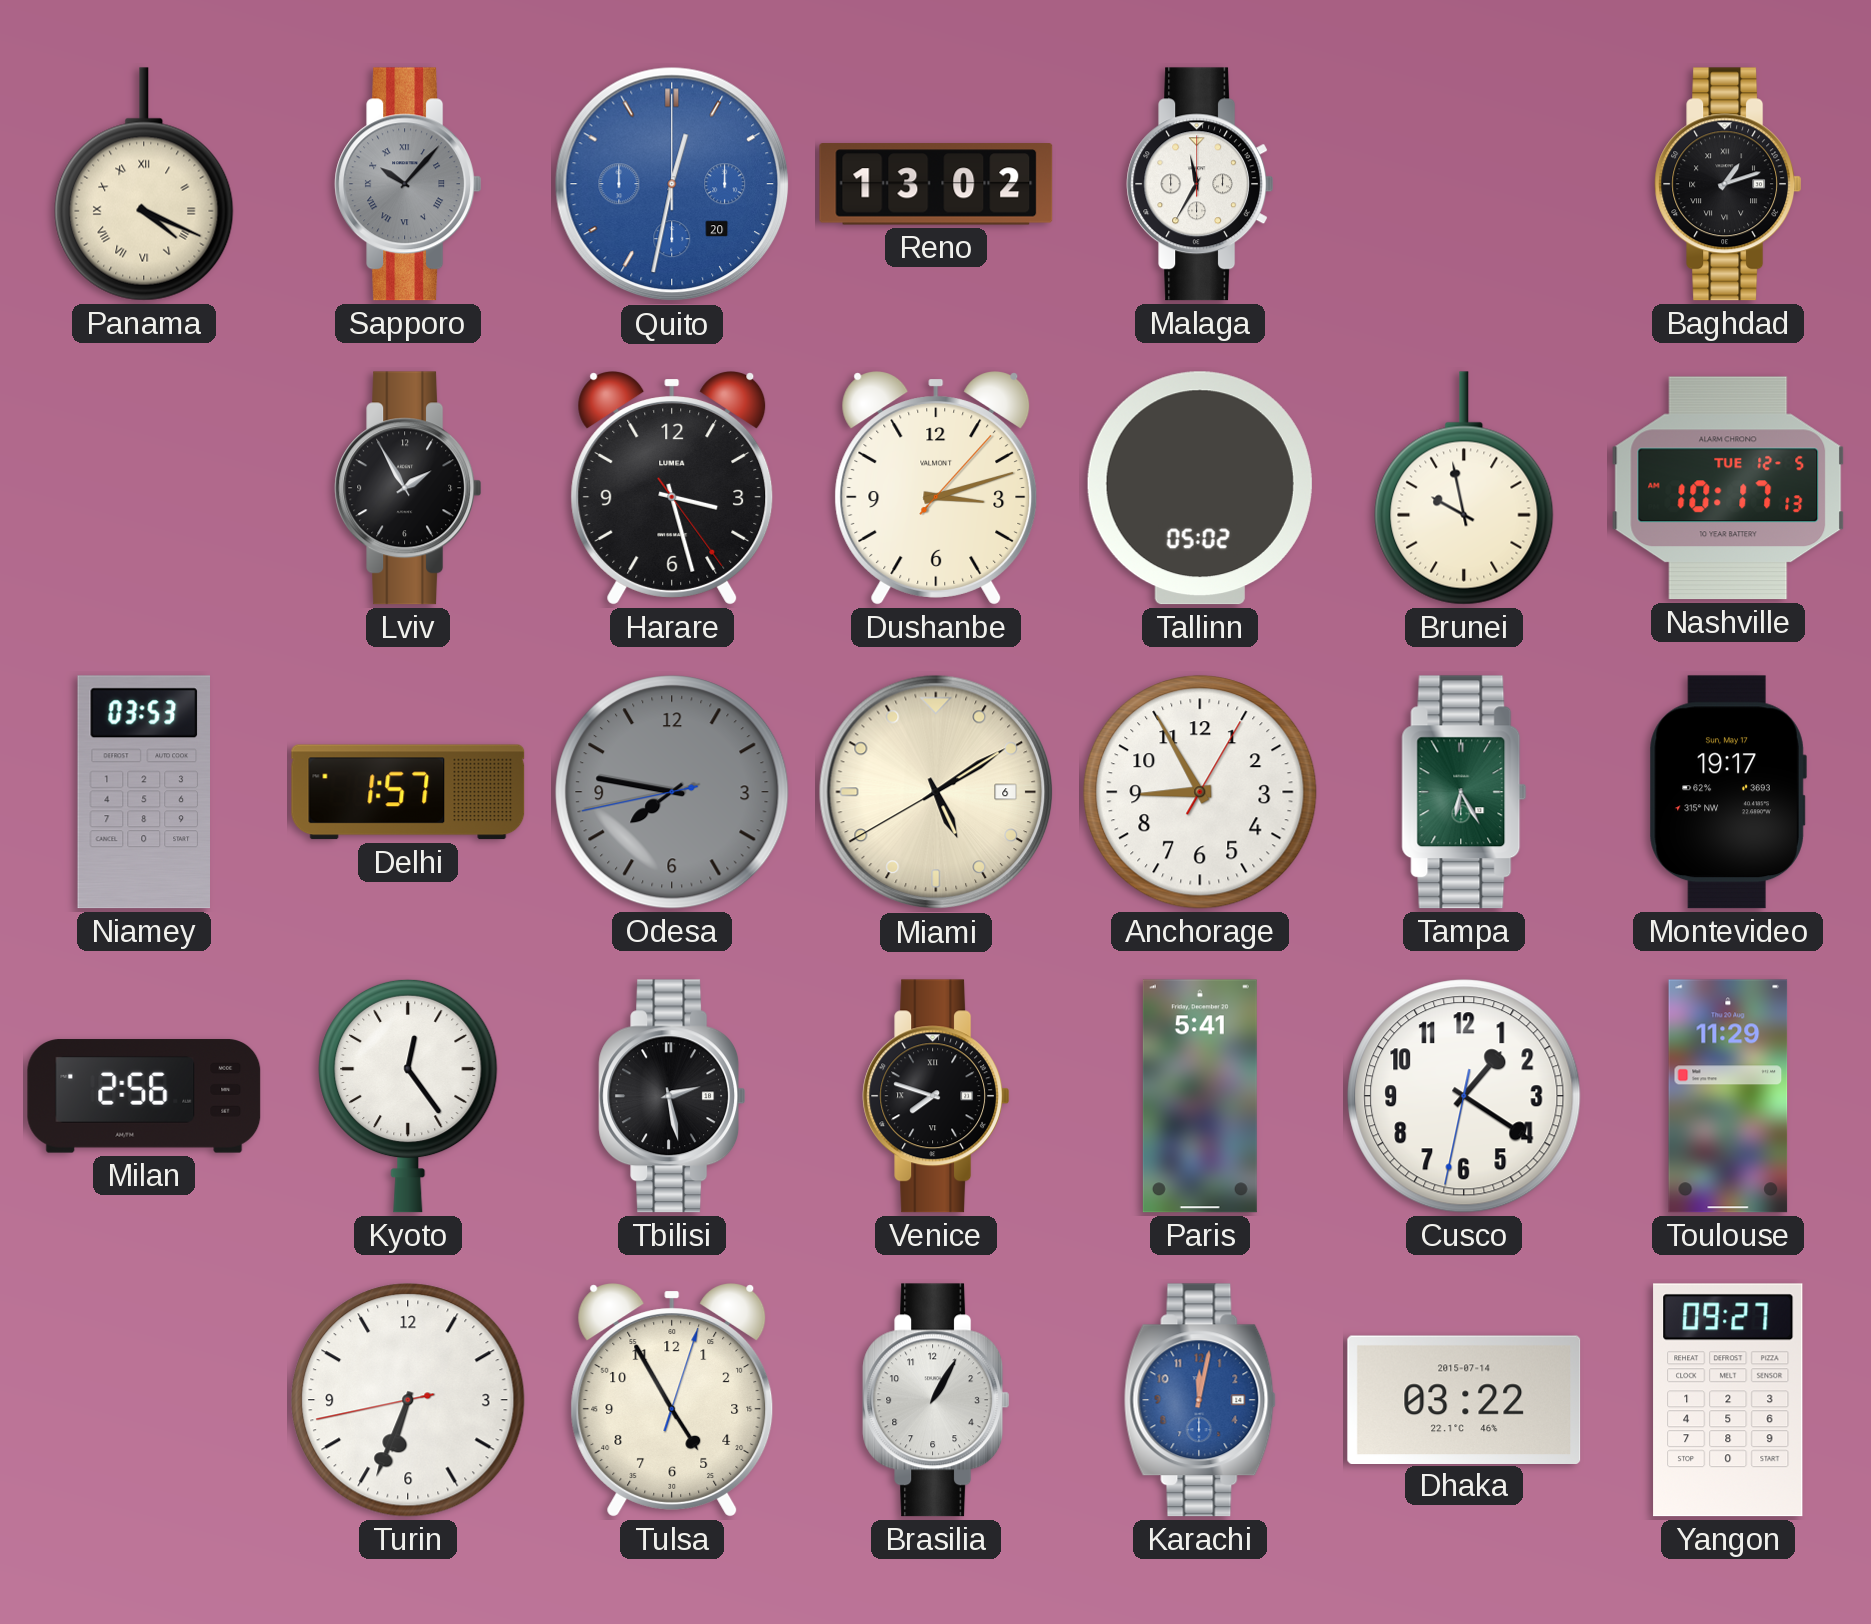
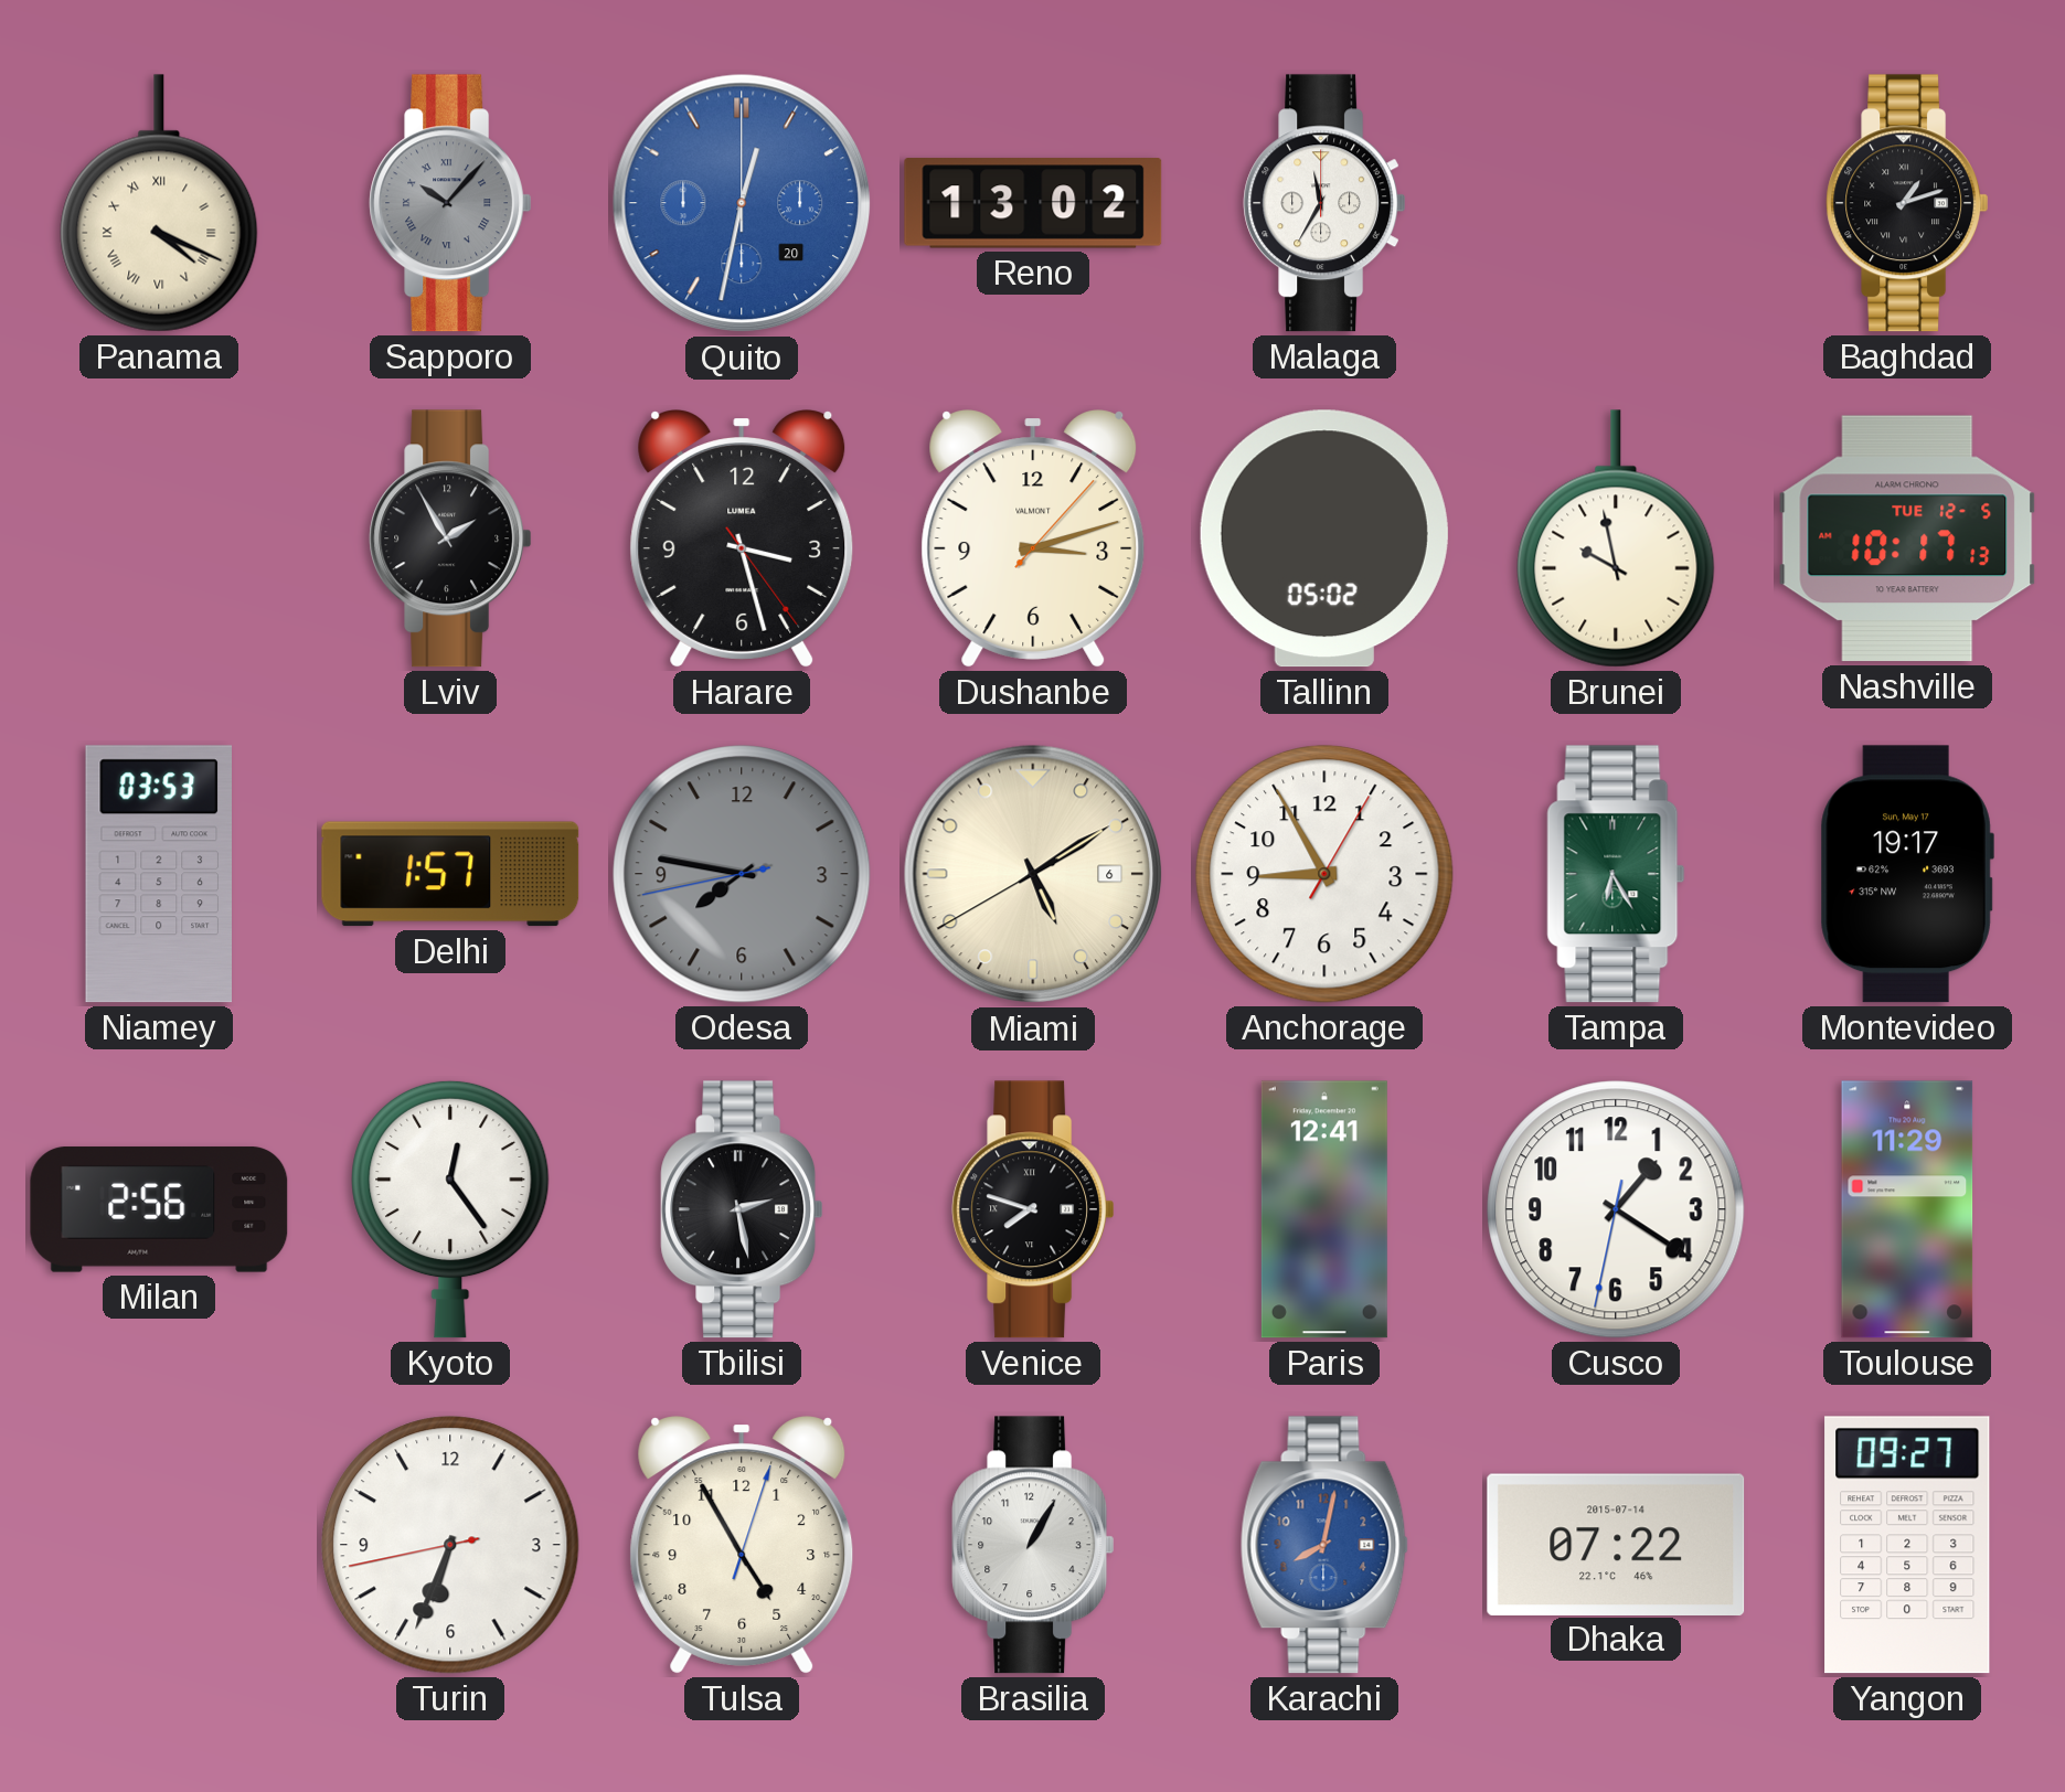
Paris: 5:41 -> 12:41 (1324, 1209)
Karachi: 12:02 -> 8:02 (1324, 1545)
Dhaka: 03:22 -> 07:22 (1616, 1544)
